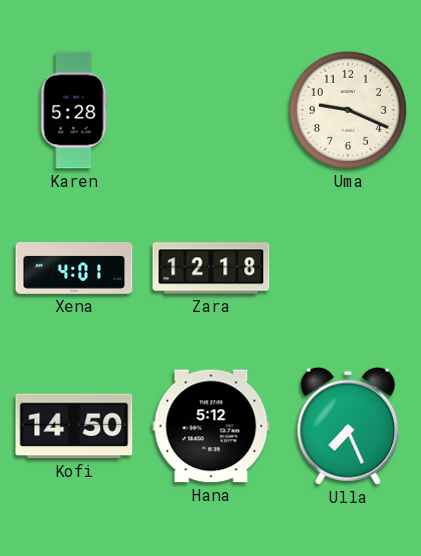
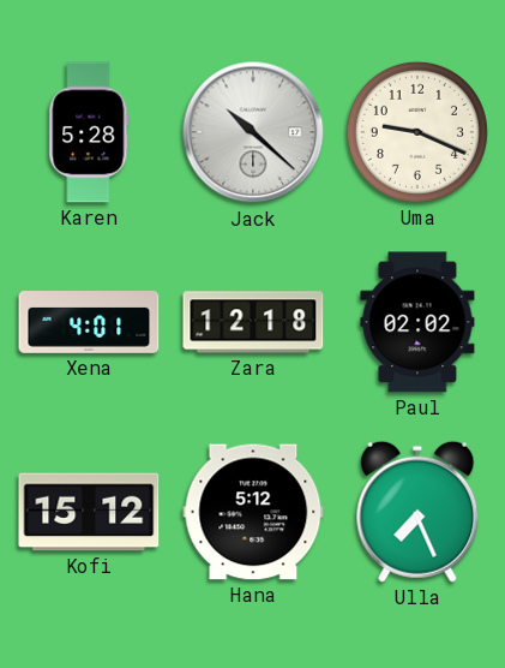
Jack: none -> 10:22 (253, 132)
Paul: none -> 02:02 (417, 322)
Kofi: 14:50 -> 15:12 (89, 512)
